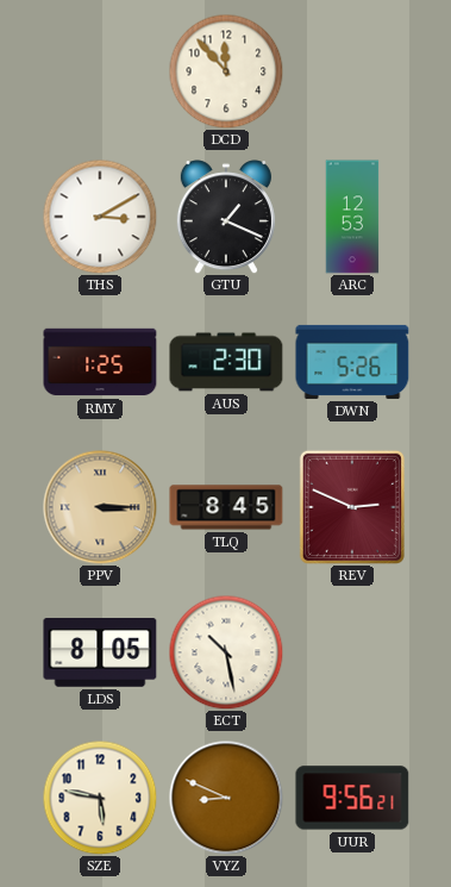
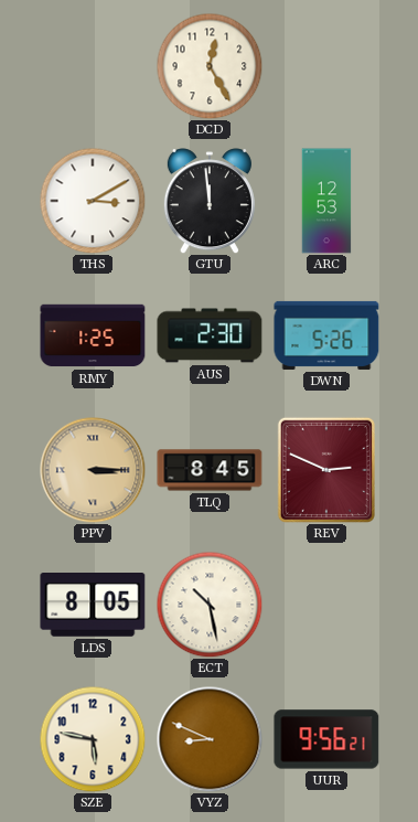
DCD: 11:53 -> 12:25 (210, 66)
GTU: 1:19 -> 11:59 (210, 201)
